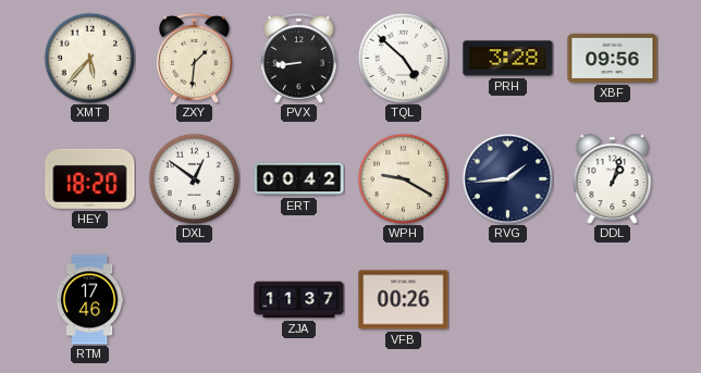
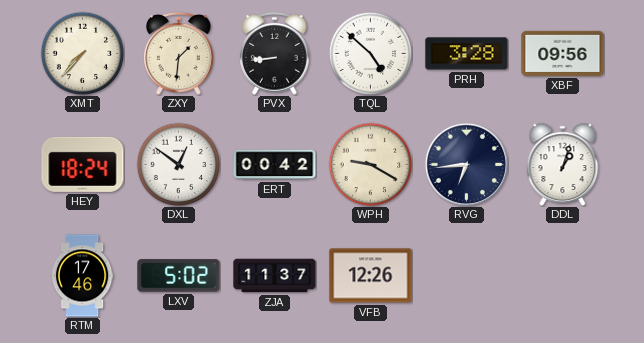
XMT: 5:37 -> 7:37 (82, 53)
HEY: 18:20 -> 18:24 (83, 164)
RVG: 1:44 -> 6:44 (466, 164)
LXV: none -> 5:02 (179, 276)
VFB: 00:26 -> 12:26 (371, 276)
